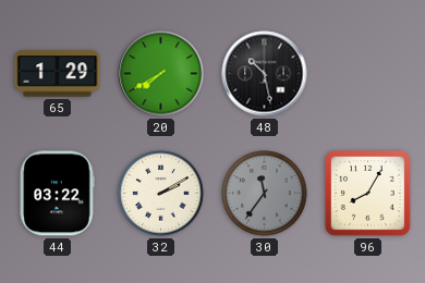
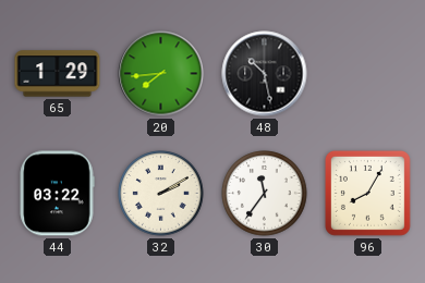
20: 7:40 -> 7:44 (161, 74)
30 dial: grey -> white (265, 194)
